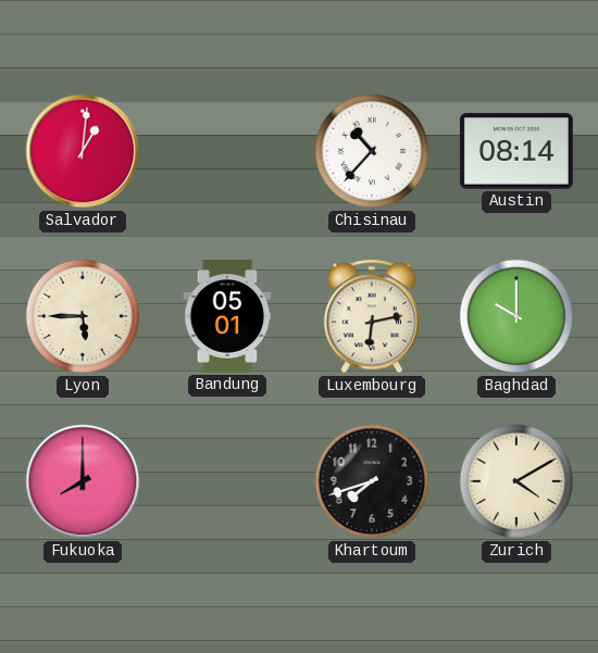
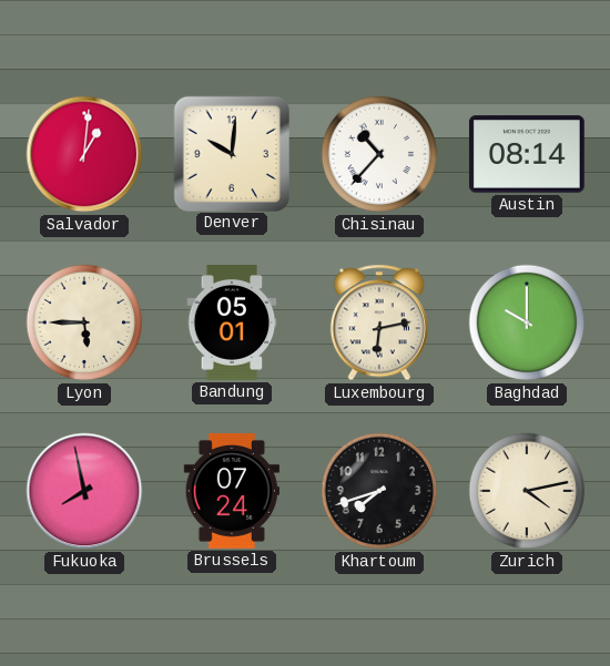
Denver: none -> 10:01 (231, 153)
Fukuoka: 8:00 -> 7:58 (84, 491)
Brussels: none -> 07:24 (232, 491)
Zurich: 4:10 -> 4:13 (527, 491)
